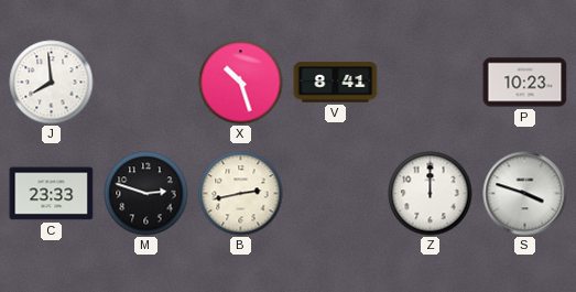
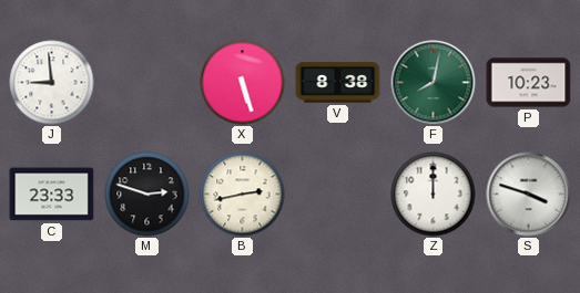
J: 7:59 -> 8:59 (52, 83)
X: 10:27 -> 5:27 (243, 83)
V: 8:41 -> 8:38 (338, 83)
F: none -> 8:02 (434, 83)
